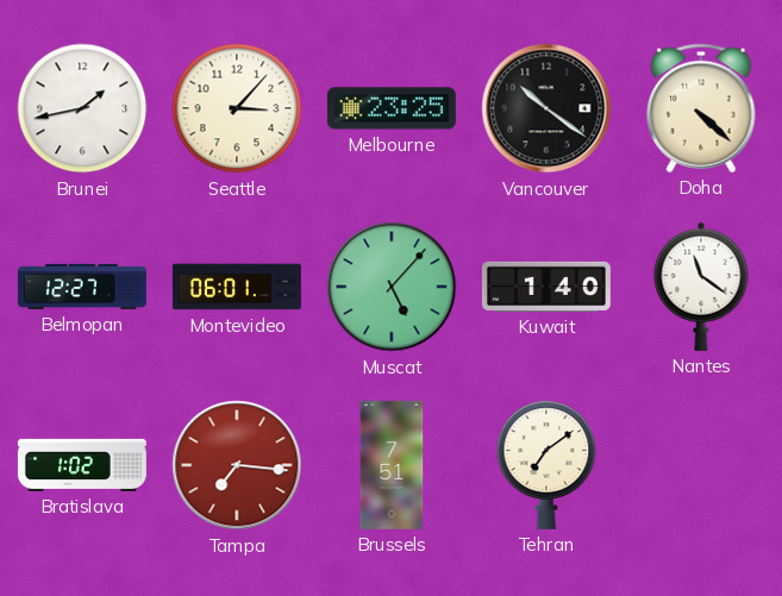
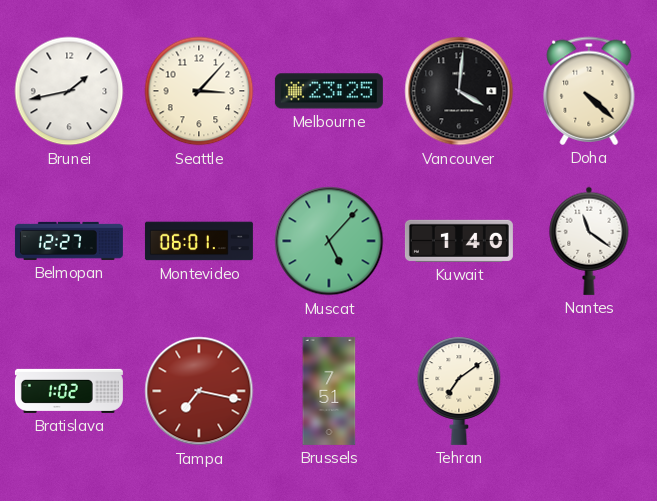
Vancouver: 10:21 -> 4:01 (459, 91)
Tampa: 7:16 -> 7:17 (199, 391)
